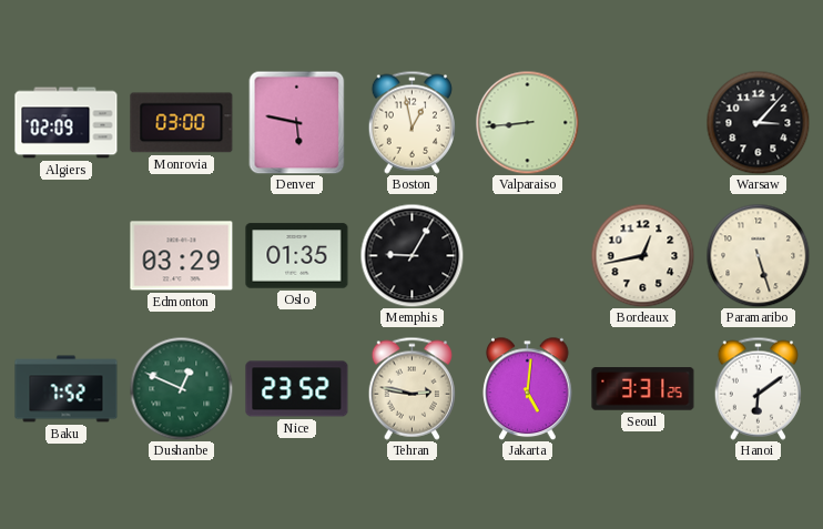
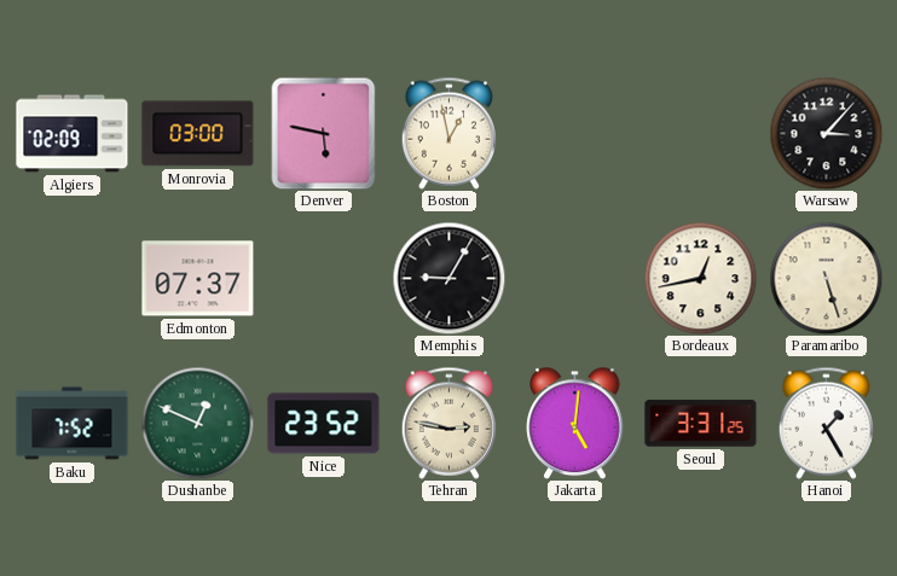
Valparaiso: 8:44 -> none (527, 122)
Edmonton: 03:29 -> 07:37 (198, 279)
Oslo: 01:35 -> none (297, 256)
Hanoi: 6:09 -> 1:25 (826, 423)
